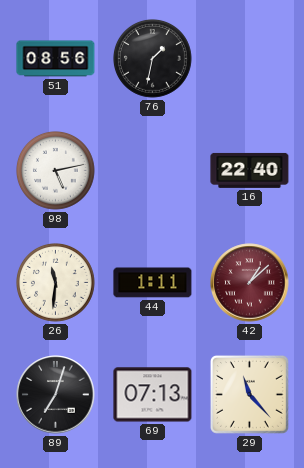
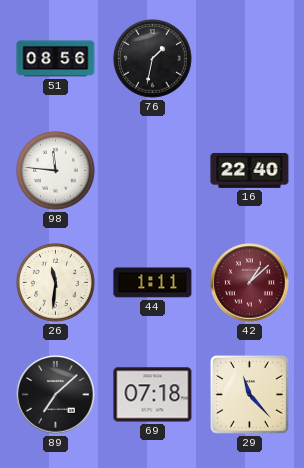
98: 5:13 -> 11:46 (56, 171)
89: 7:03 -> 7:08 (56, 395)
69: 07:13 -> 07:18 (153, 395)
